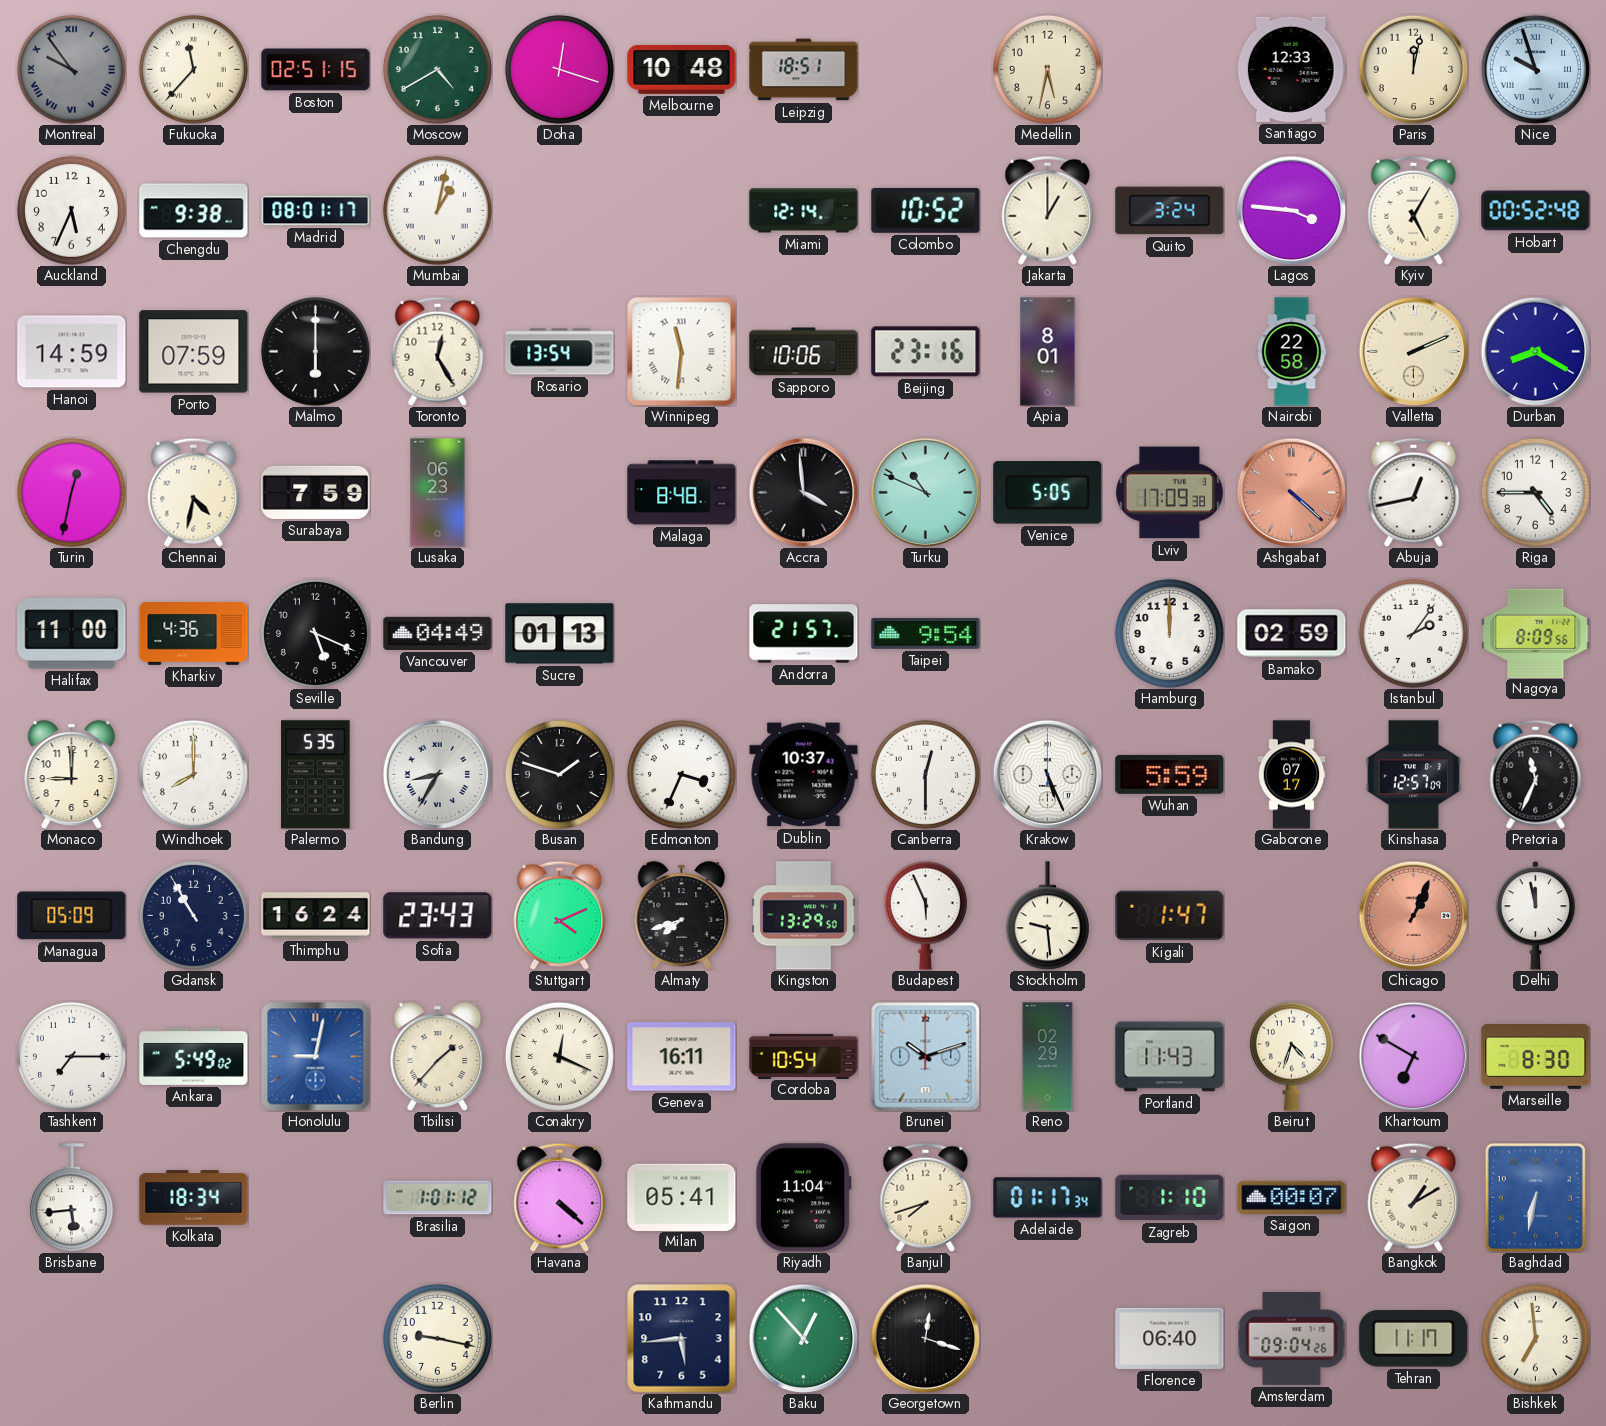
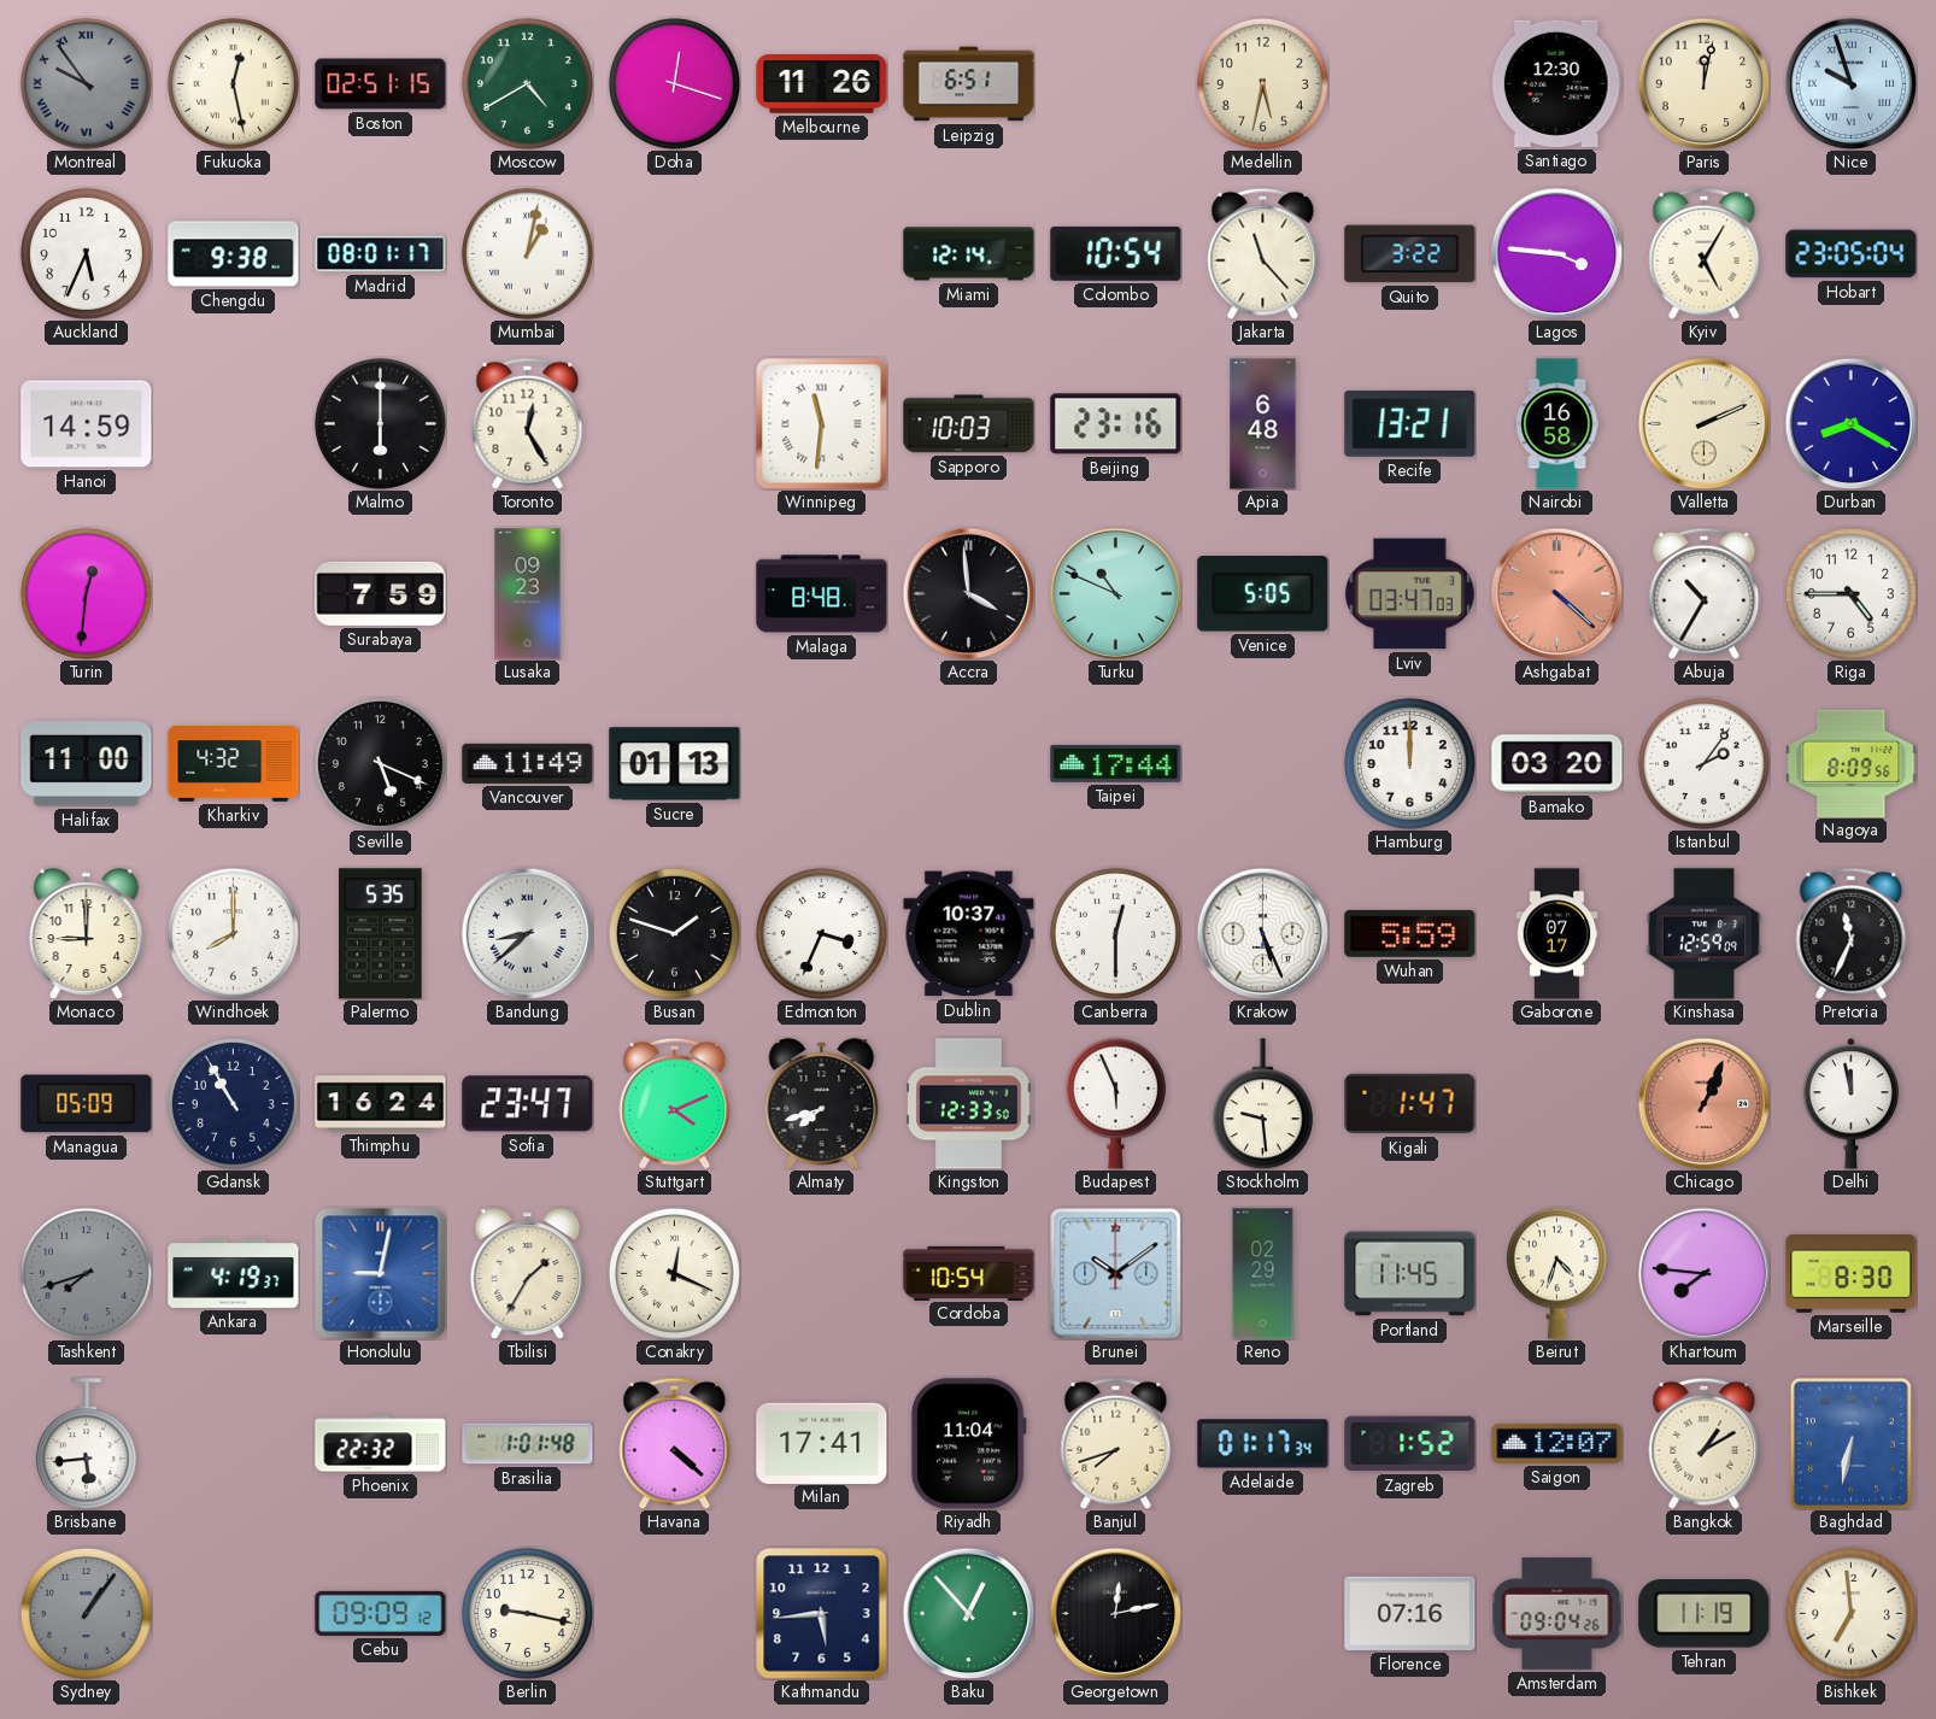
Fukuoka: 11:37 -> 12:28 (233, 83)
Melbourne: 10:48 -> 11:26 (822, 84)
Leipzig: 18:51 -> 6:51 (969, 84)
Santiago: 12:33 -> 12:30 (1556, 83)
Colombo: 10:52 -> 10:54 (1116, 253)
Jakarta: 1:00 -> 11:23 (1263, 253)
Quito: 3:24 -> 3:22 (1410, 254)
Hobart: 00:52 -> 23:05 (1852, 254)
Porto: 07:59 -> none (194, 352)
Rosario: 13:54 -> none (560, 352)
Sapporo: 10:06 -> 10:03 (969, 424)
Apia: 8:01 -> 6:48 (1263, 424)
Recife: none -> 13:21 (1410, 423)
Nairobi: 22:58 -> 16:58 (1557, 424)
Turin: 12:32 -> 12:31 (86, 593)
Chennai: 4:32 -> none (194, 492)
Lusaka: 06:23 -> 09:23 (528, 594)
Lviv: 17:09 -> 03:47 (1409, 594)
Abuja: 12:43 -> 10:35 (1705, 593)
Kharkiv: 4:36 -> 4:32 (234, 764)
Vancouver: 04:49 -> 11:49 (528, 763)
Andorra: 21:57 -> none (804, 634)
Taipei: 9:54 -> 17:44 (1116, 763)
Bamako: 02:59 -> 03:20 (1557, 764)
Bandung: 8:35 -> 8:38 (527, 933)
Kinshasa: 12:57 -> 12:59 (1705, 934)
Sofia: 23:43 -> 23:47 (528, 1104)
Kingston: 13:29 -> 12:33 (969, 1104)
Tashkent: 7:15 -> 7:42 (86, 1273)
Tashkent dial: white -> grey (86, 1273)
Ankara: 5:49 -> 4:19 (234, 1273)
Tbilisi: 1:37 -> 1:35 (528, 1274)
Geneva: 16:11 -> none (682, 1057)
Brunei: 10:12 -> 10:09 (1115, 1273)
Portland: 11:43 -> 11:45 (1410, 1274)
Khartoum: 6:50 -> 7:46 (1703, 1273)
Kolkata: 18:34 -> none (194, 1198)
Phoenix: none -> 22:32 (381, 1444)
Brasilia: 1:01:12 -> 1:01:48 (528, 1444)
Milan: 05:41 -> 17:41 (822, 1443)
Zagreb: 1:10 -> 1:52 (1410, 1444)
Saigon: 00:07 -> 12:07 (1557, 1443)
Sydney: none -> 1:06 (86, 1613)
Cebu: none -> 09:09 (381, 1613)
Georgetown: 12:18 -> 12:13 (1115, 1613)
Florence: 06:40 -> 07:16 (1410, 1613)
Tehran: 11:17 -> 11:19 (1705, 1614)
